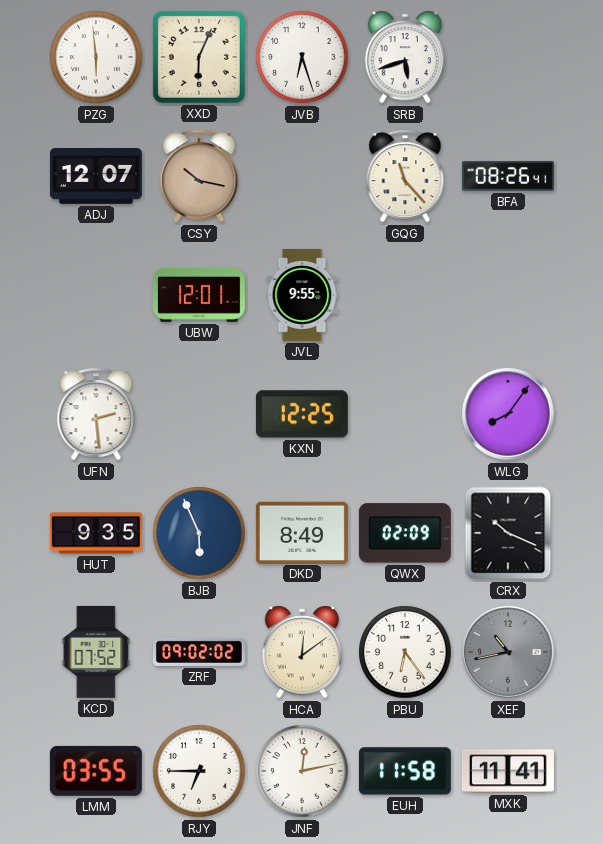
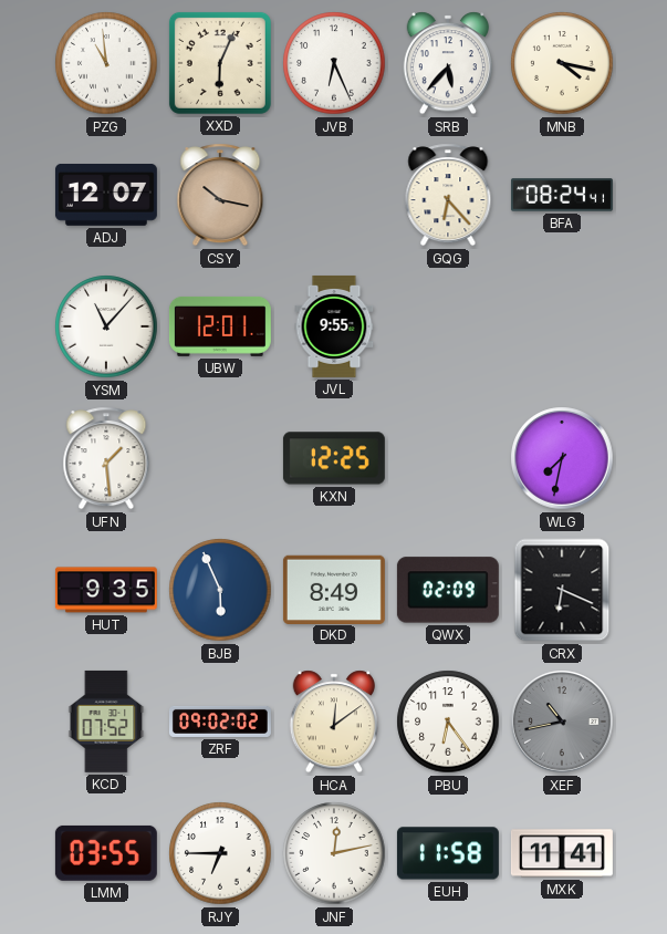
PZG: 5:59 -> 10:59 (106, 63)
JVB: 6:27 -> 6:26 (334, 63)
SRB: 5:42 -> 5:37 (447, 63)
MNB: none -> 4:17 (562, 63)
GQG: 11:23 -> 6:23 (448, 195)
BFA: 08:26 -> 08:24 (562, 195)
YSM: none -> 11:07 (106, 326)
UFN: 2:29 -> 1:29 (106, 458)
WLG: 8:06 -> 7:32 (562, 458)
CRX: 10:19 -> 6:19 (562, 590)
